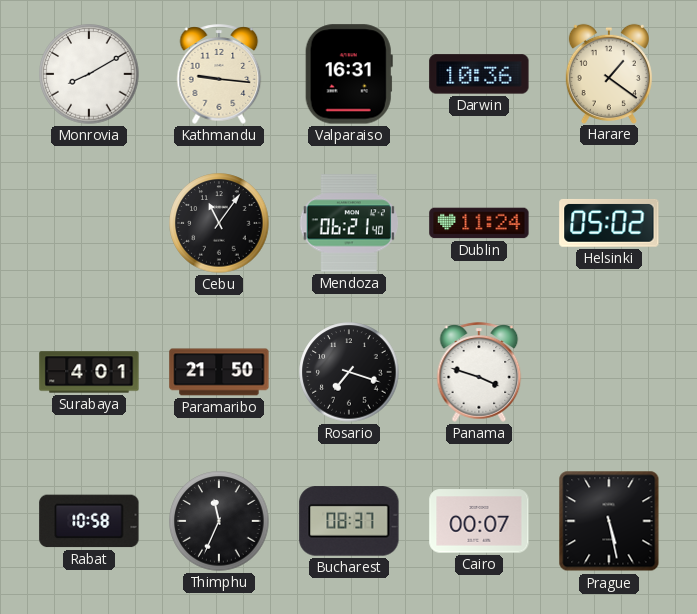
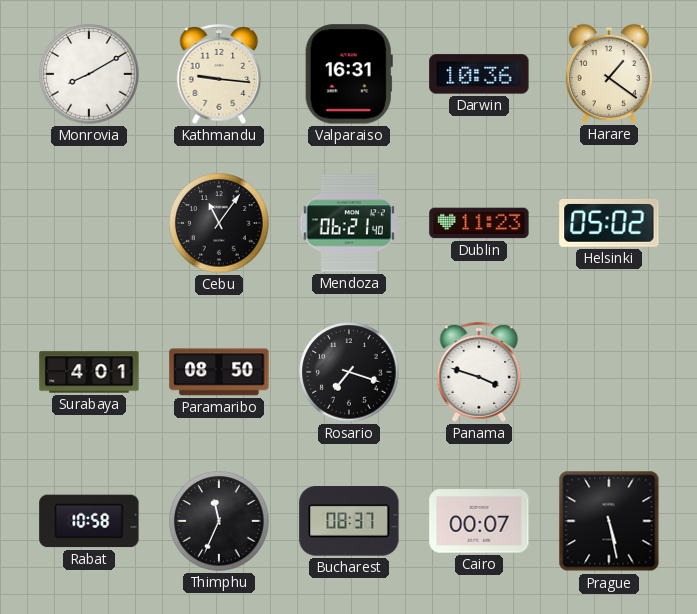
Dublin: 11:24 -> 11:23 (479, 223)
Paramaribo: 21:50 -> 08:50 (219, 372)
